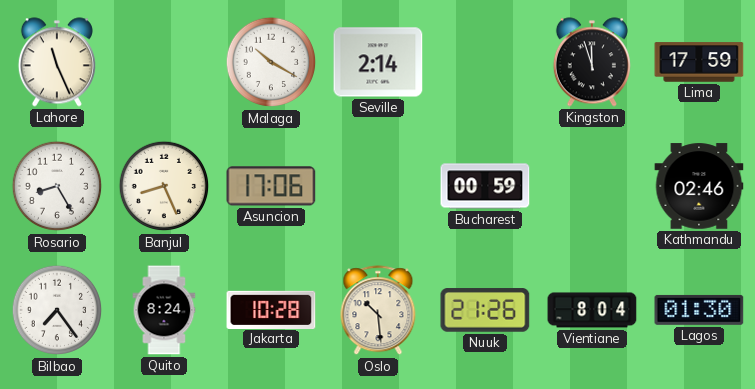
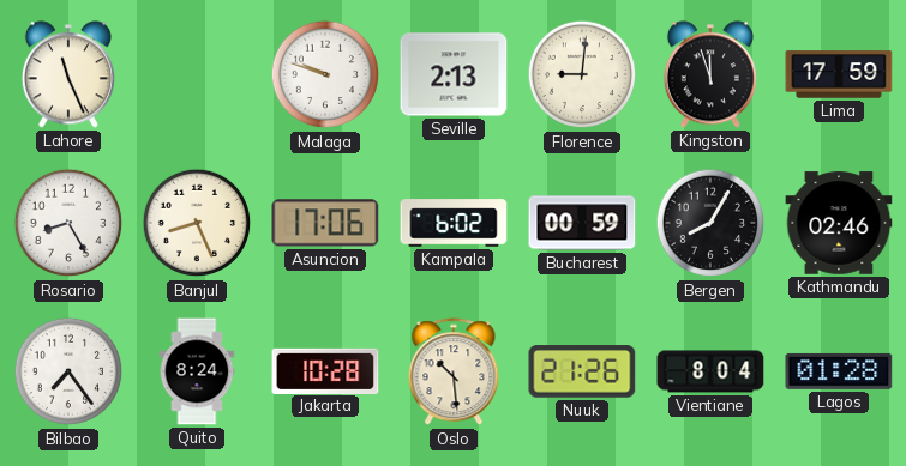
Malaga: 10:20 -> 9:48 (325, 74)
Seville: 2:14 -> 2:13 (454, 74)
Florence: none -> 9:01 (582, 74)
Kampala: none -> 6:02 (454, 223)
Bergen: none -> 8:05 (710, 223)
Lagos: 01:30 -> 01:28 (839, 371)
